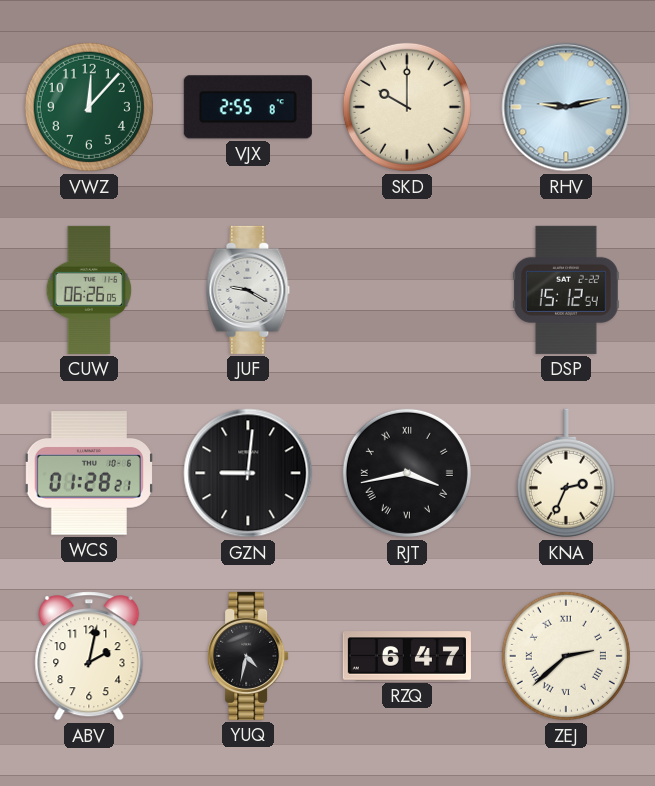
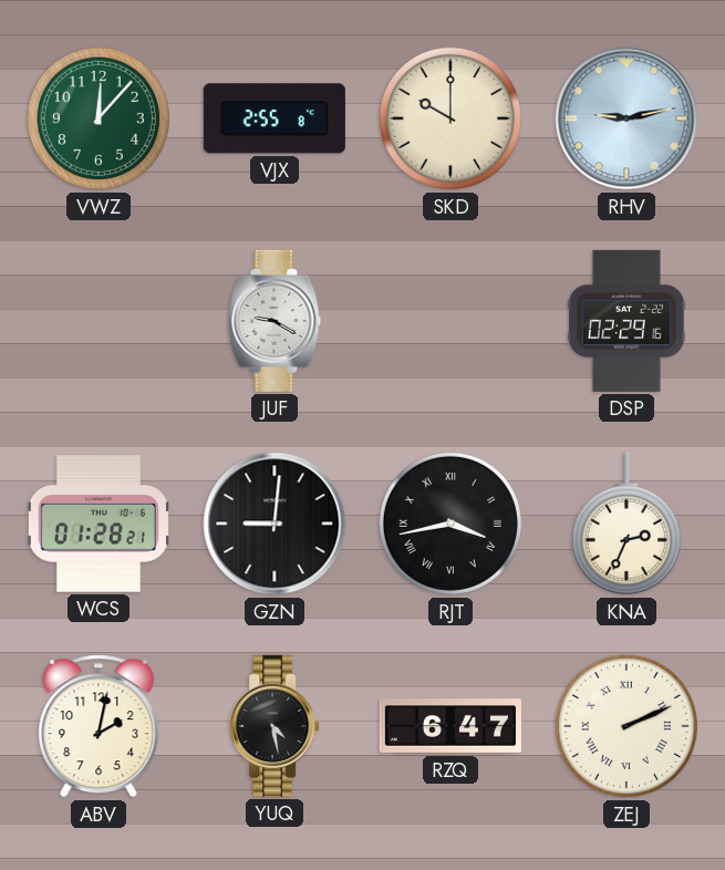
CUW: 06:26 -> none (89, 290)
DSP: 15:12 -> 02:29 (628, 321)
YUQ: 4:32 -> 4:28 (275, 726)
ZEJ: 2:38 -> 2:11 (626, 726)
